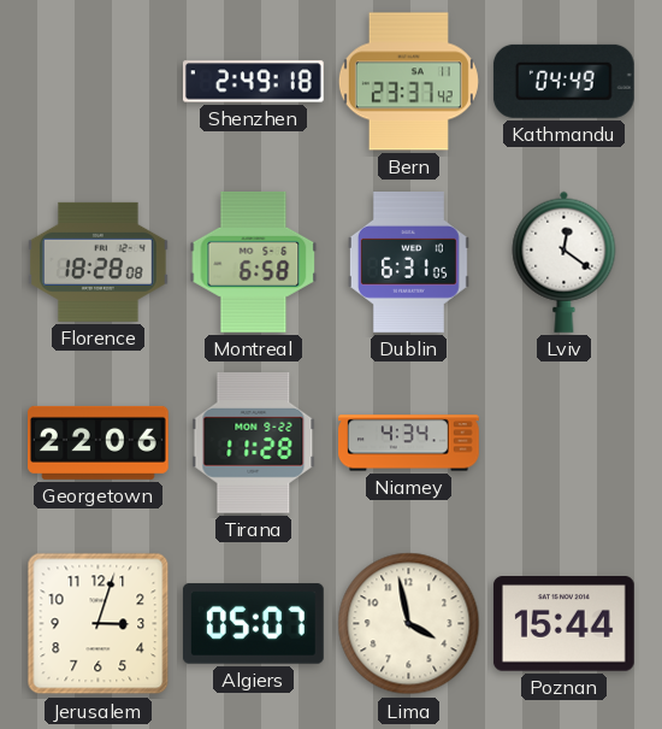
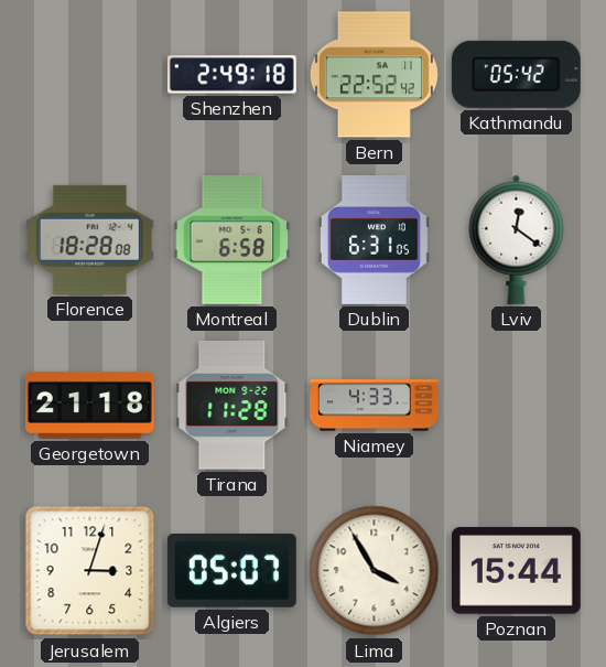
Bern: 23:37 -> 22:52 (374, 75)
Kathmandu: 04:49 -> 05:42 (516, 74)
Georgetown: 22:06 -> 21:18 (90, 405)
Niamey: 4:34 -> 4:33 (375, 406)
Lima: 3:58 -> 3:55 (375, 571)
